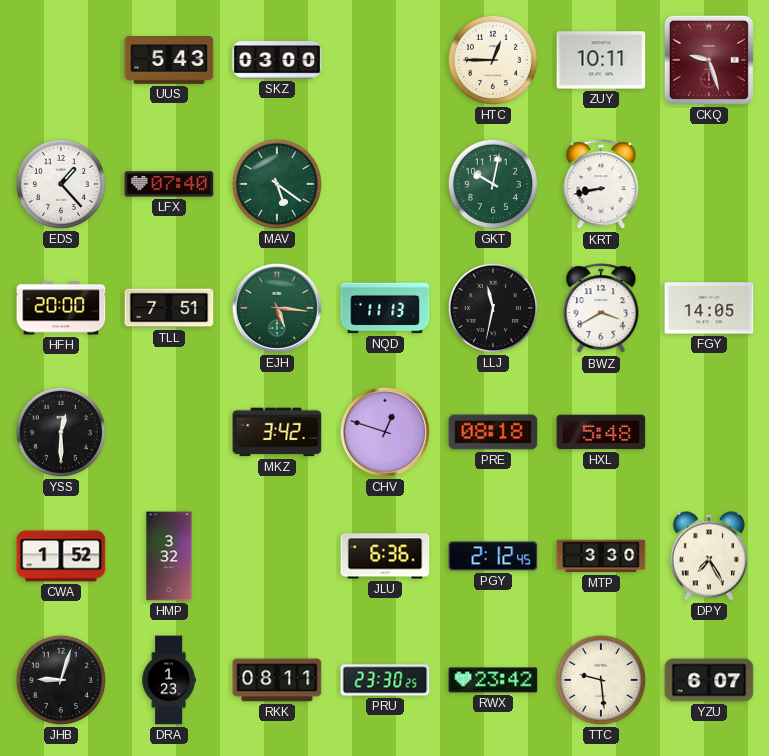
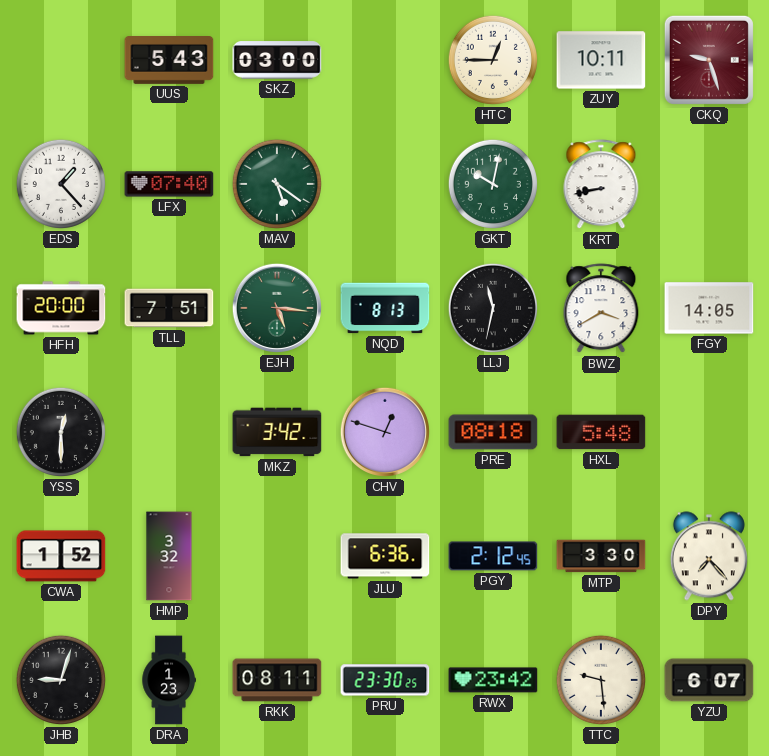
NQD: 11:13 -> 8:13 (385, 308)
DPY: 7:25 -> 7:23 (709, 556)
